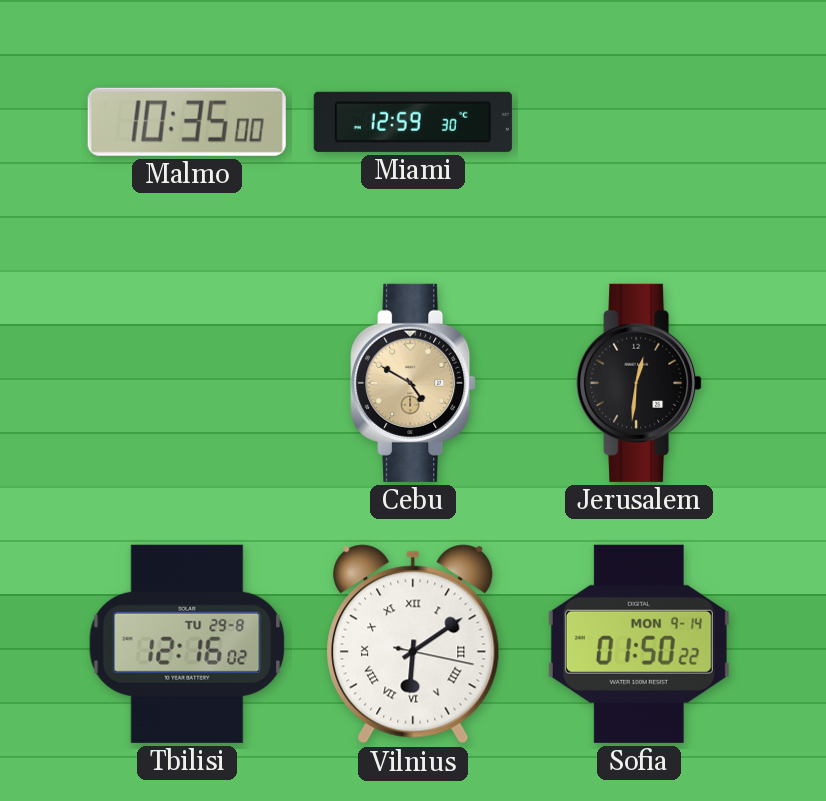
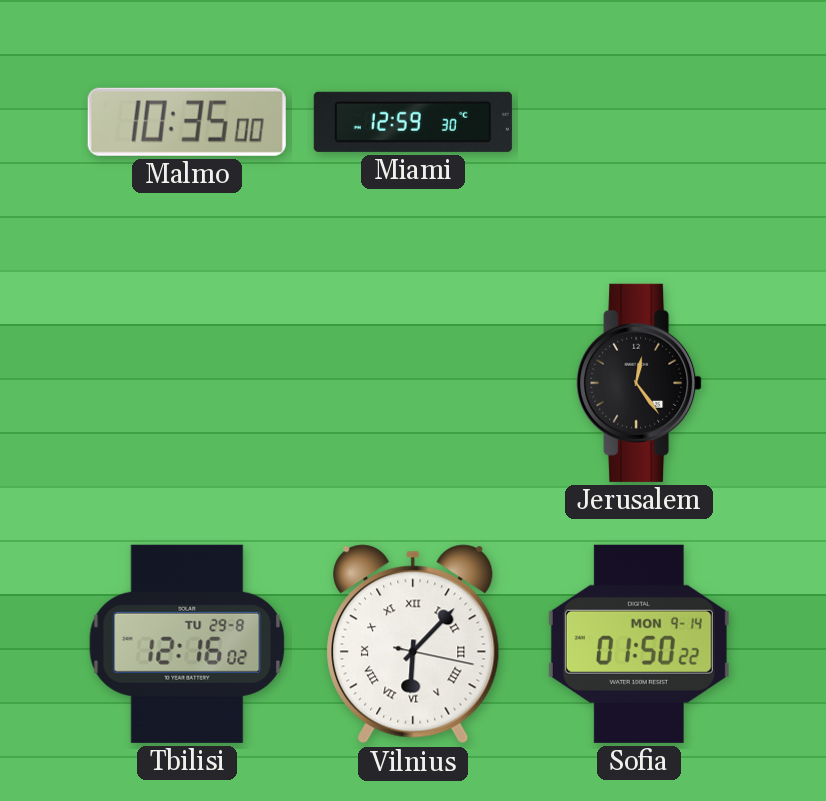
Cebu: 4:50 -> none (413, 383)
Jerusalem: 12:31 -> 12:24 (639, 383)
Vilnius: 6:09 -> 6:07 (413, 644)
